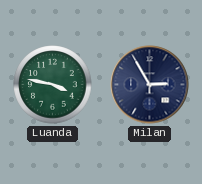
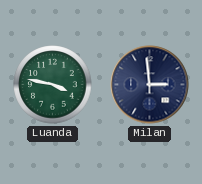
Milan: 2:55 -> 2:59 (150, 85)
